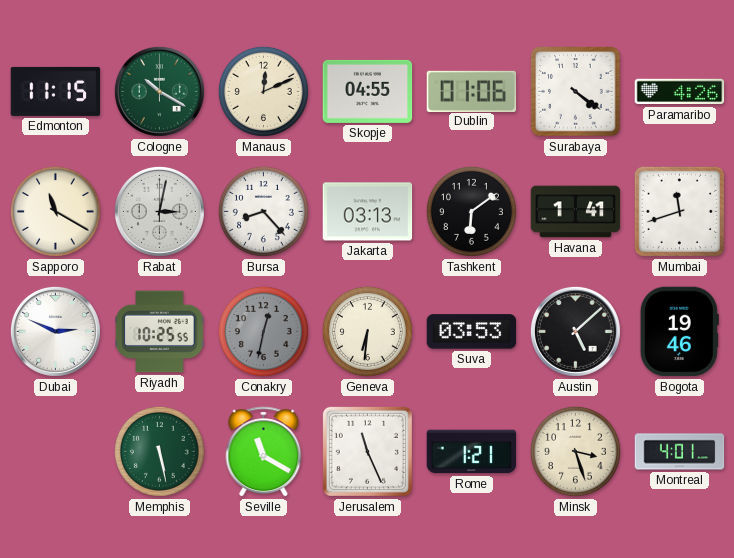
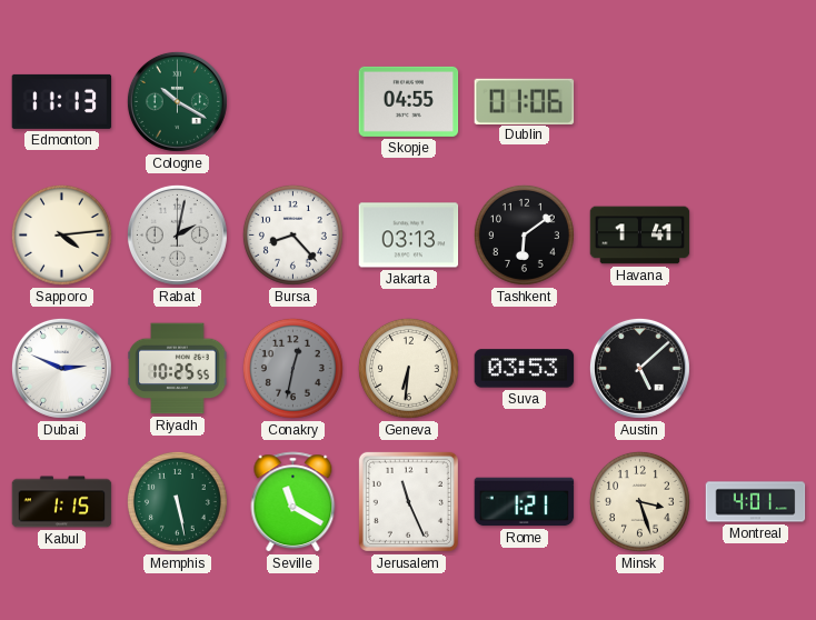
Edmonton: 11:15 -> 11:13 (62, 101)
Manaus: 12:11 -> none (263, 91)
Surabaya: 4:21 -> none (576, 92)
Paramaribo: 4:26 -> none (680, 92)
Sapporo: 11:20 -> 4:14 (61, 234)
Rabat: 3:02 -> 2:02 (177, 234)
Mumbai: 11:42 -> none (679, 211)
Bogota: 19:46 -> none (679, 332)
Kabul: none -> 1:15 (62, 502)
